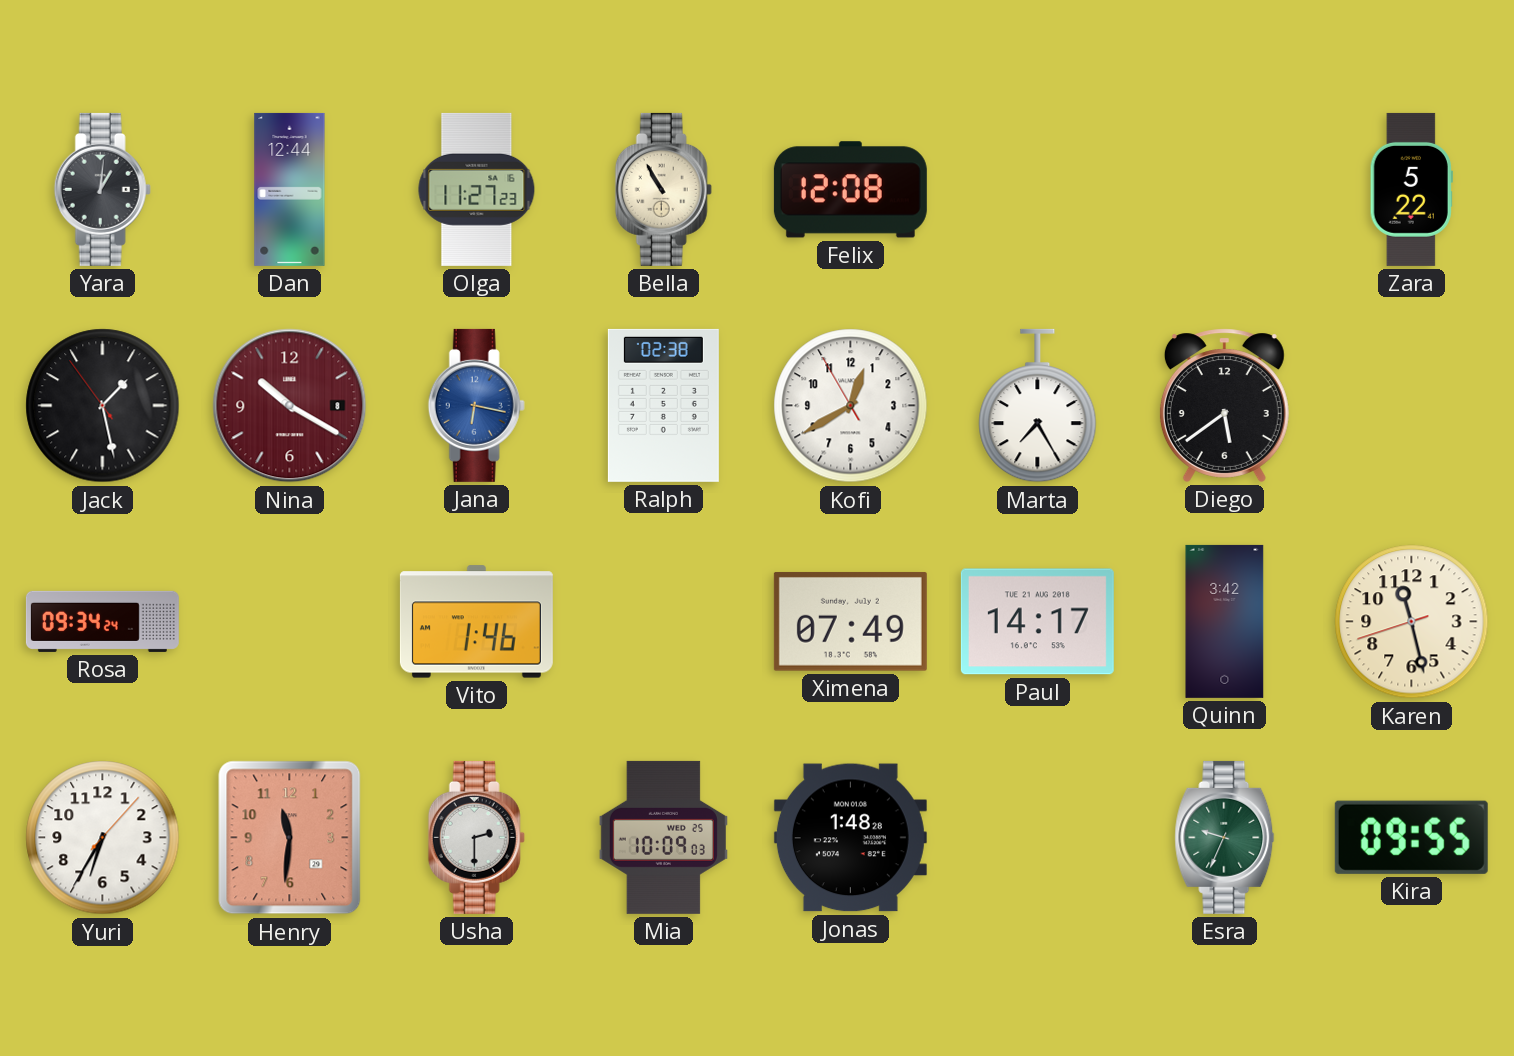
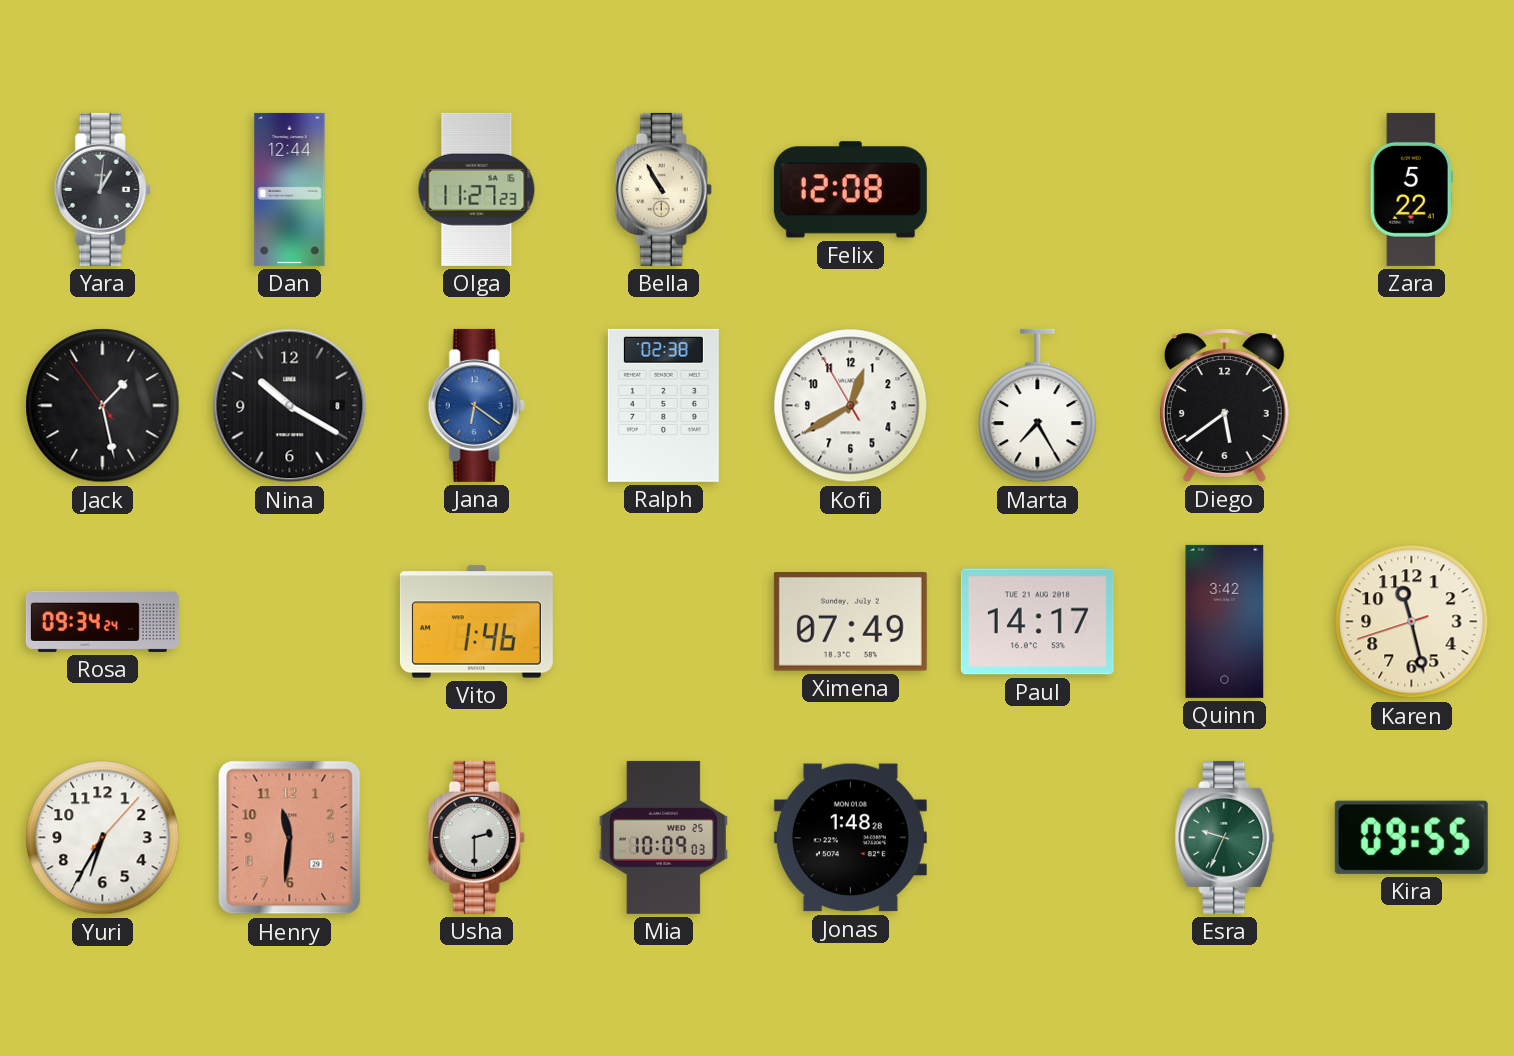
Nina dial: burgundy -> black (290, 406)
Jana: 6:17 -> 6:21 (476, 405)
